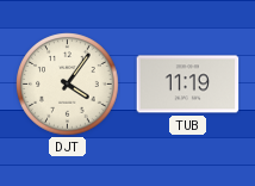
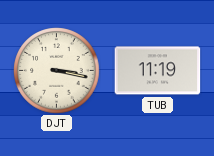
DJT: 4:06 -> 3:17 (57, 71)
